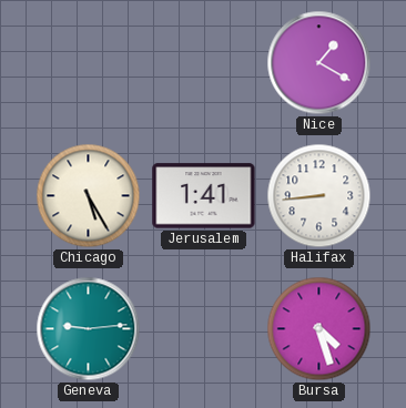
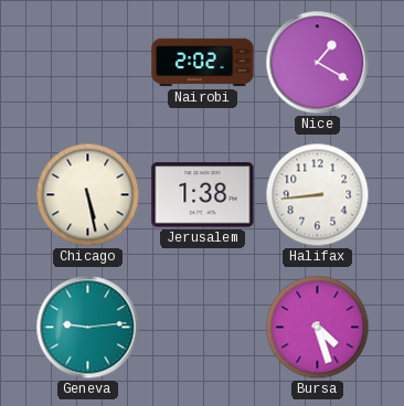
Nairobi: none -> 2:02 (203, 63)
Chicago: 5:25 -> 5:28 (88, 195)
Jerusalem: 1:41 -> 1:38 (203, 195)
